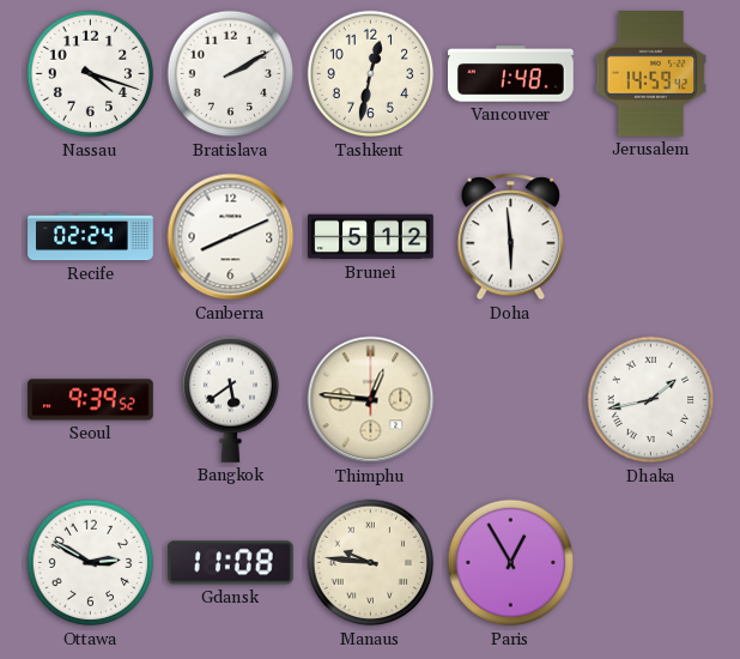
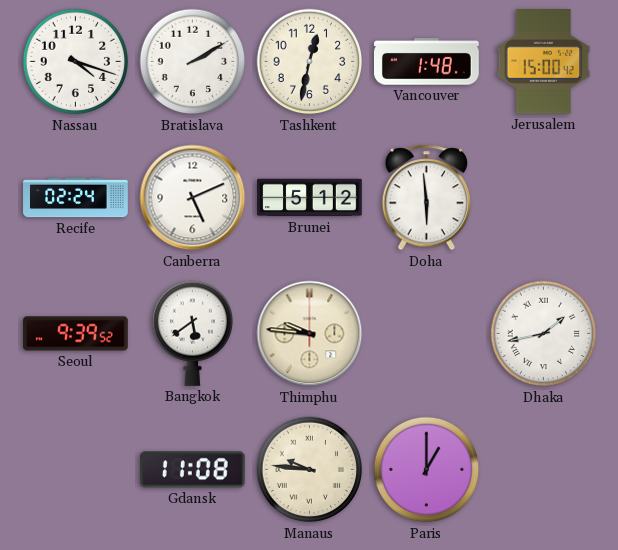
Jerusalem: 14:59 -> 15:00 (544, 62)
Canberra: 8:11 -> 5:11 (193, 198)
Thimphu: 12:46 -> 9:46 (310, 334)
Ottawa: 2:50 -> none (91, 563)
Paris: 12:55 -> 1:00 (427, 470)
